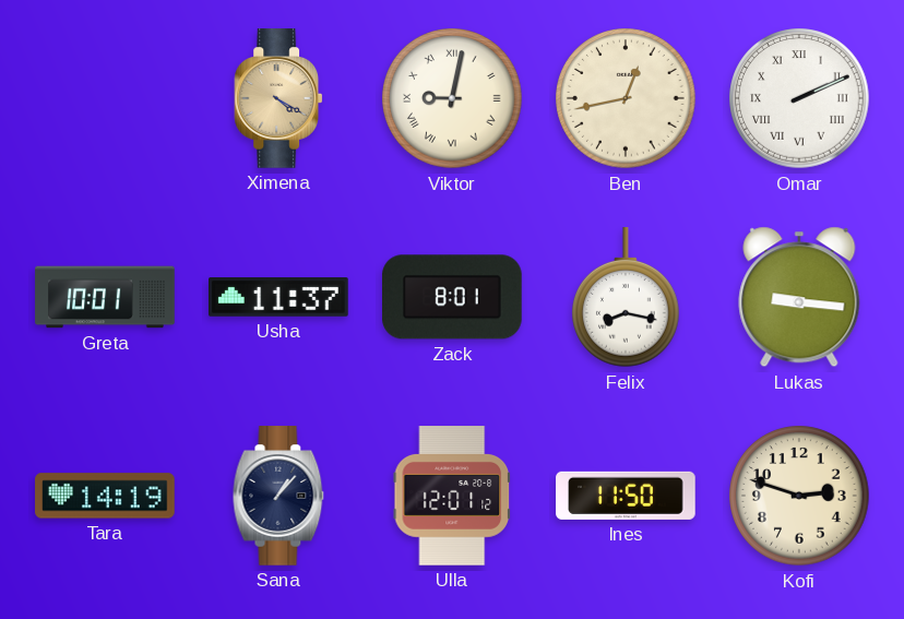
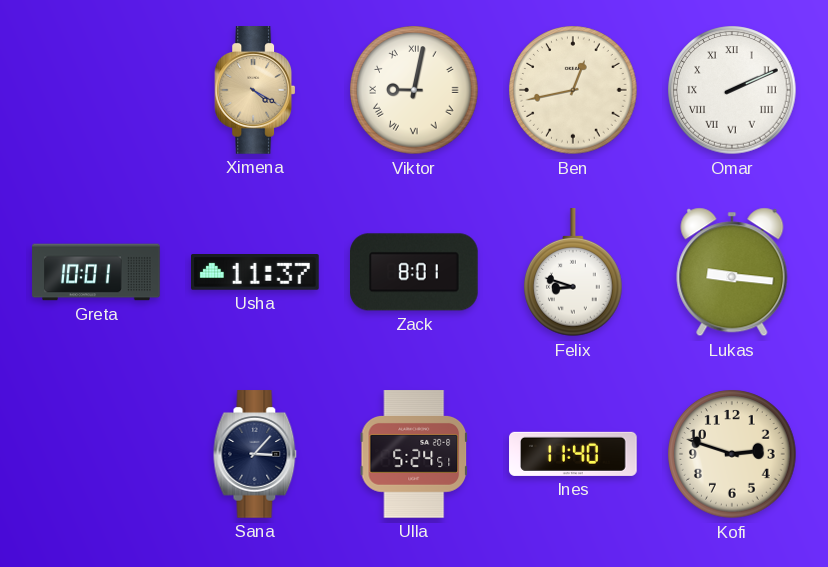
Felix: 8:17 -> 8:48 (574, 273)
Tara: 14:19 -> none (105, 496)
Sana: 1:07 -> 3:07 (255, 454)
Ulla: 12:01 -> 5:24 (414, 454)
Ines: 11:50 -> 11:40 (573, 454)
